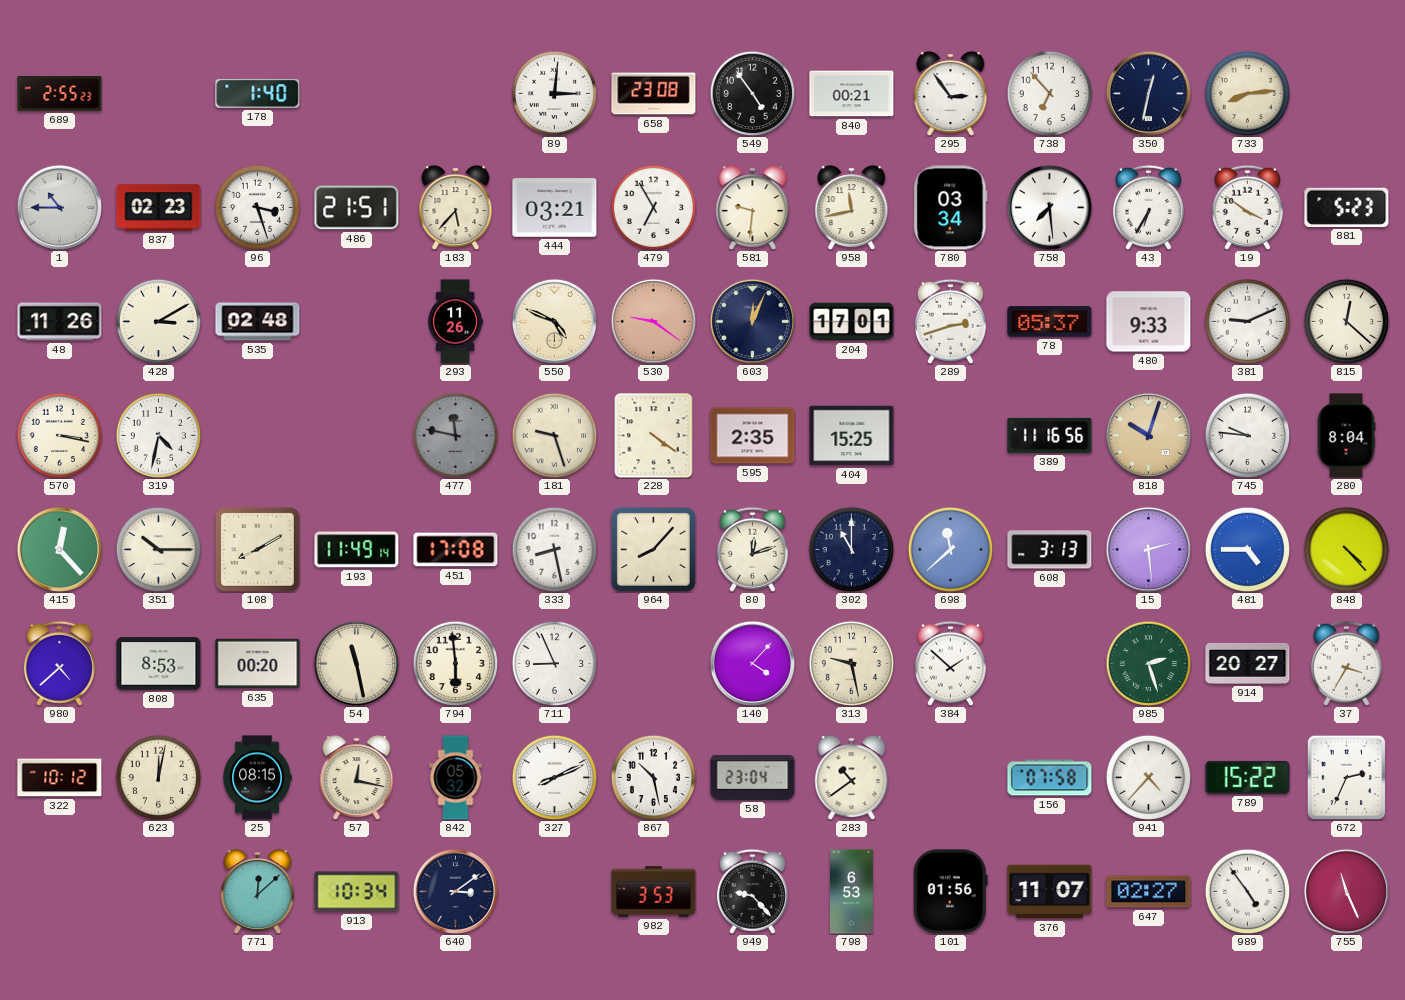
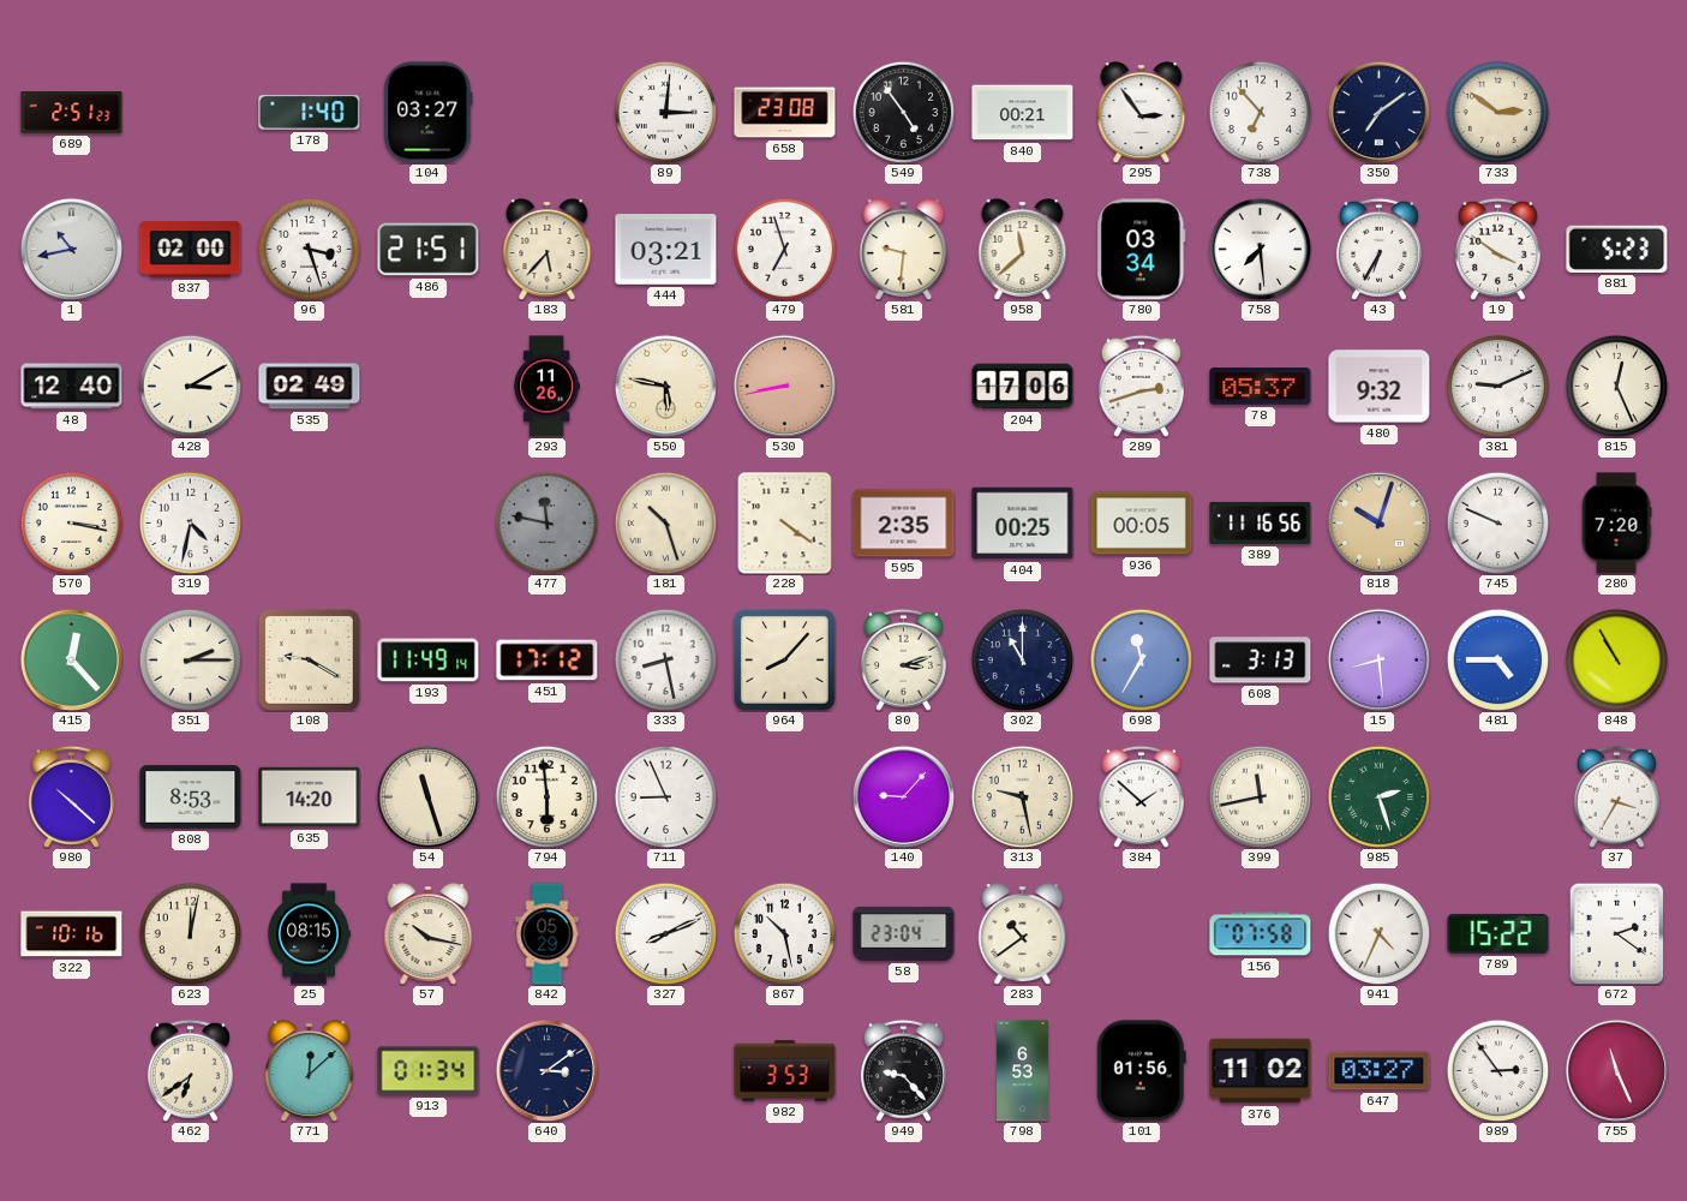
689: 2:55 -> 2:51 (72, 113)
104: none -> 03:27 (429, 113)
350: 12:32 -> 7:09 (1378, 112)
733: 8:14 -> 2:51 (1497, 112)
1: 10:45 -> 10:43 (71, 249)
837: 02:23 -> 02:00 (191, 250)
479: 6:55 -> 6:57 (784, 249)
958: 11:43 -> 11:38 (1023, 250)
48: 11:26 -> 12:40 (72, 387)
535: 02:48 -> 02:49 (310, 387)
550: 4:49 -> 5:47 (665, 386)
530: 9:21 -> 8:43 (784, 386)
603: 12:04 -> none (752, 321)
204: 17:01 -> 17:06 (1023, 387)
480: 9:33 -> 9:32 (1380, 387)
815: 12:22 -> 12:26 (1616, 386)
181: 9:27 -> 10:27 (665, 522)
404: 15:25 -> 00:25 (1023, 524)
936: none -> 00:05 (1142, 524)
745: 9:46 -> 9:49 (1497, 522)
280: 8:04 -> 7:20 (1616, 524)
351: 10:15 -> 2:15 (190, 659)
108: 8:10 -> 9:20 (309, 659)
451: 17:08 -> 17:12 (548, 661)
80: 12:12 -> 3:12 (903, 659)
698: 11:38 -> 11:35 (1141, 659)
15: 2:29 -> 8:29 (1378, 659)
848: 4:23 -> 10:55 (1616, 659)
980: 4:38 -> 10:22 (71, 796)
635: 00:20 -> 14:20 (310, 797)
54: 11:28 -> 11:27 (427, 796)
140: 4:07 -> 9:07 (903, 796)
399: none -> 11:43 (1260, 796)
914: 20:27 -> none (1248, 663)
322: 10:12 -> 10:16 (72, 934)
57: 12:17 -> 10:17 (429, 934)
842: 05:32 -> 05:29 (548, 934)
941: 4:37 -> 4:34 (1378, 933)
672: 2:34 -> 2:21 (1617, 933)
462: none -> 6:39 (190, 1070)
913: 10:34 -> 01:34 (429, 1071)
376: 11:07 -> 11:02 (1261, 1071)
647: 02:27 -> 03:27 (1380, 1071)
989: 4:54 -> 2:54 (1497, 1070)
